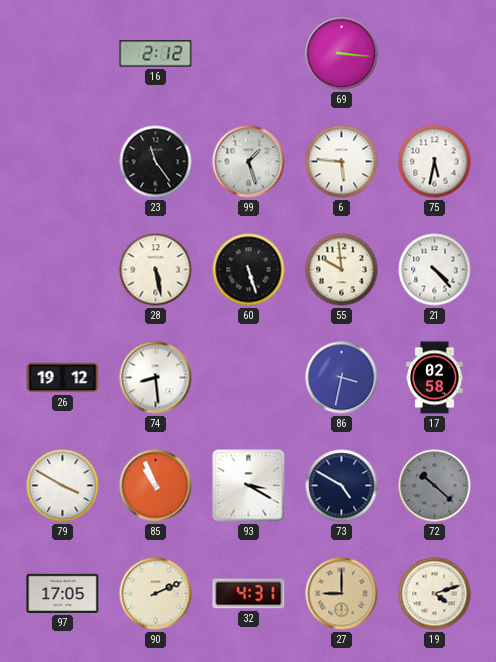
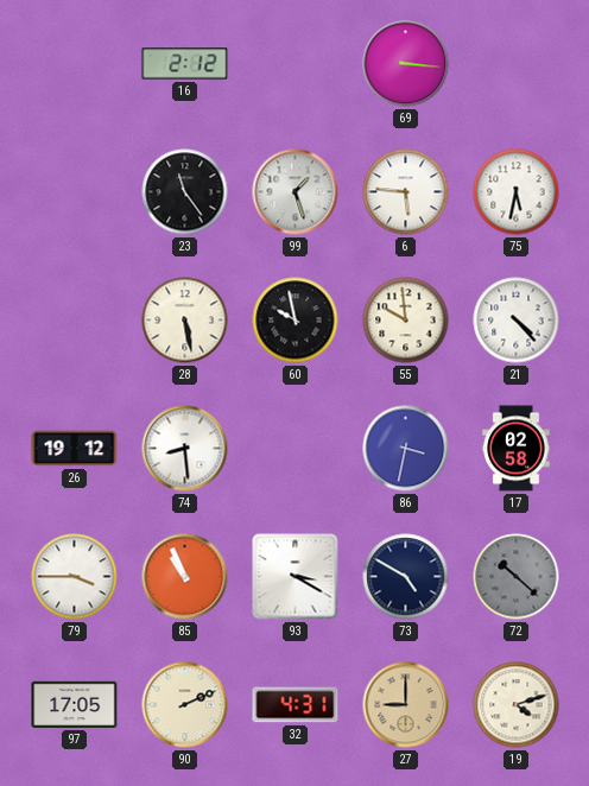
60: 5:27 -> 9:58 (296, 321)
79: 3:50 -> 3:45 (75, 577)
